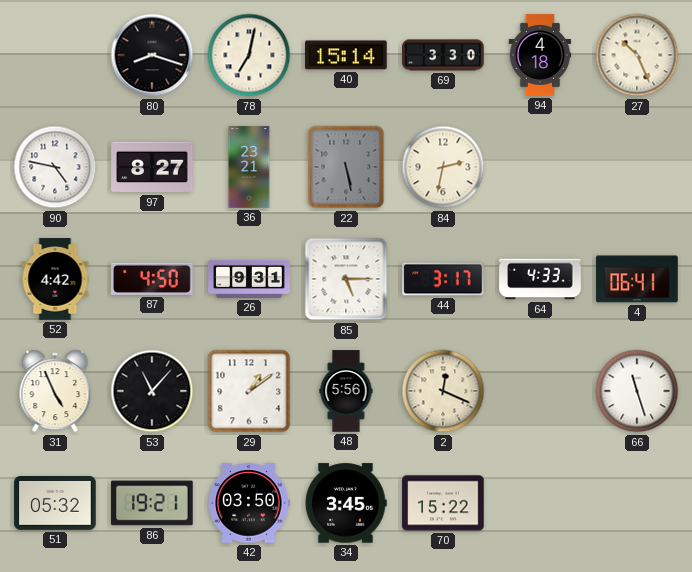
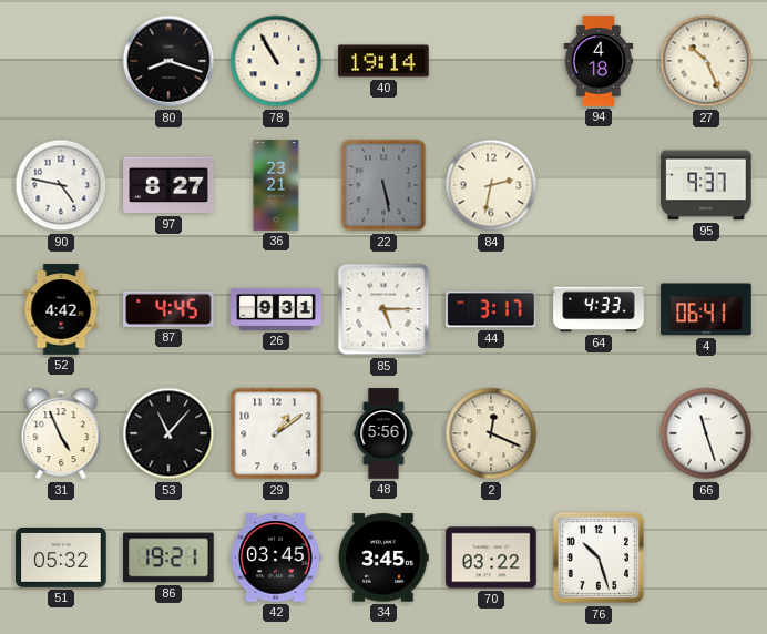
78: 7:02 -> 10:55 (276, 61)
40: 15:14 -> 19:14 (383, 61)
69: 3:30 -> none (443, 55)
95: none -> 9:37 (706, 185)
87: 4:50 -> 4:45 (168, 309)
42: 03:50 -> 03:45 (276, 558)
70: 15:22 -> 03:22 (491, 558)
76: none -> 10:27 (599, 558)
